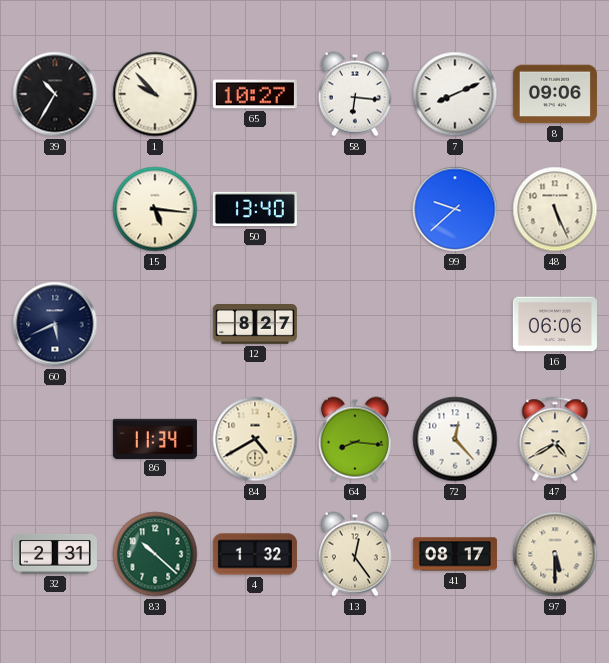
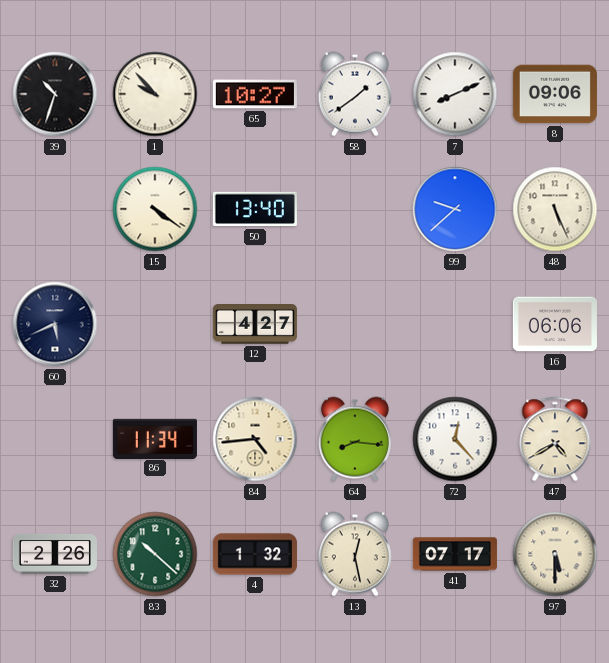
39: 10:35 -> 10:33 (55, 94)
58: 6:16 -> 1:39 (355, 94)
15: 5:16 -> 4:21 (155, 209)
12: 8:27 -> 4:27 (255, 325)
84: 4:40 -> 4:44 (255, 439)
32: 2:31 -> 2:26 (55, 554)
13: 12:24 -> 12:28 (355, 554)
41: 08:17 -> 07:17 (455, 554)
